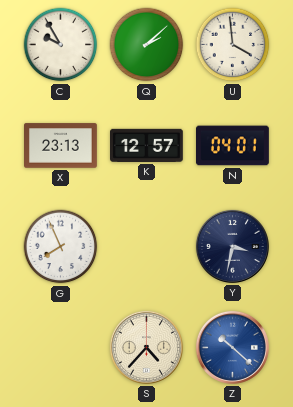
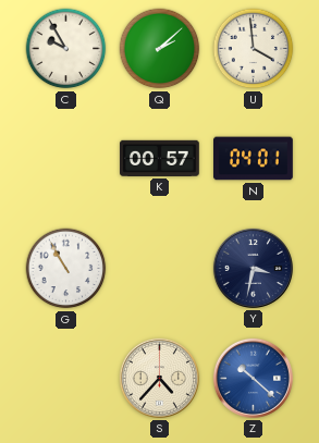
X: 23:13 -> none (61, 146)
K: 12:57 -> 00:57 (160, 158)
G: 7:56 -> 10:55 (66, 269)
